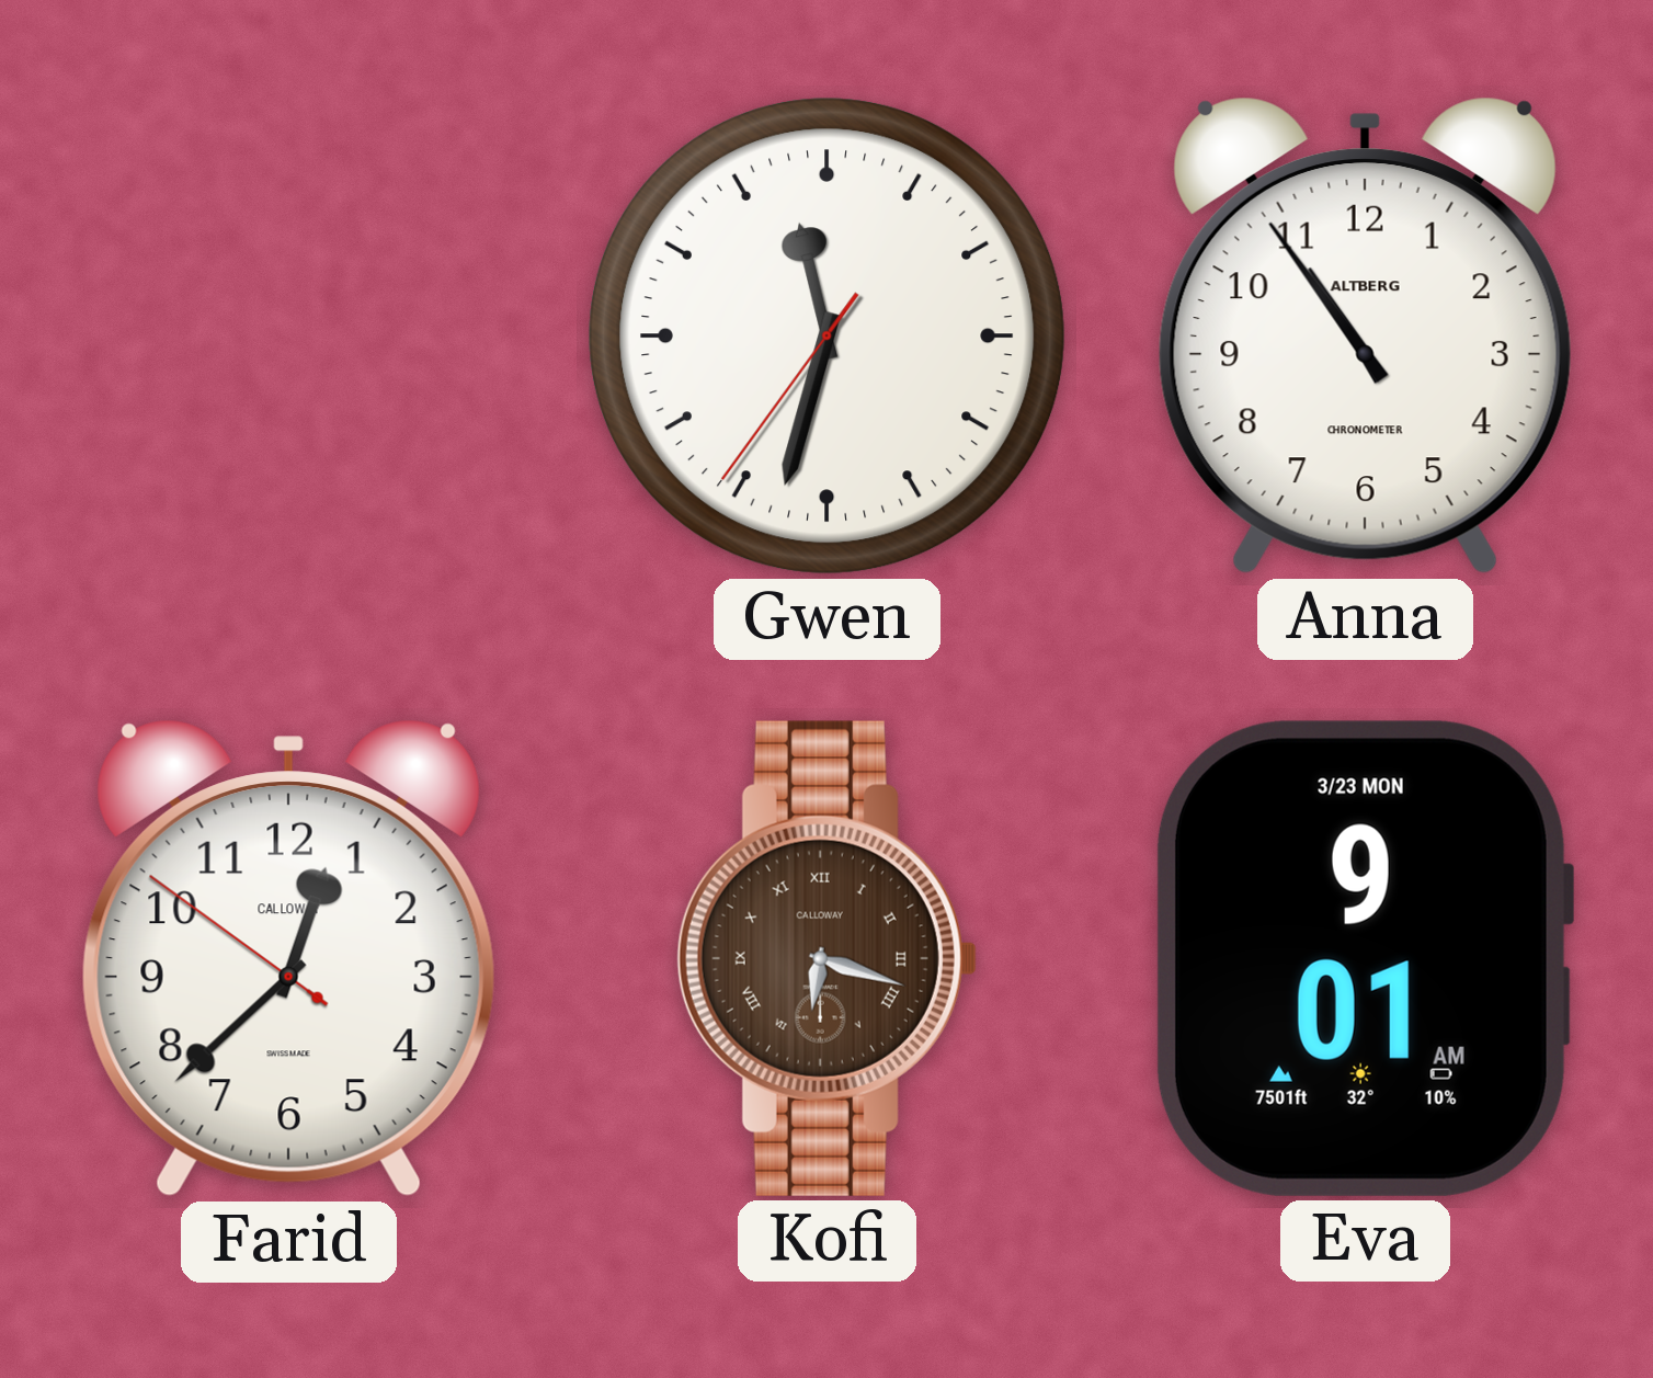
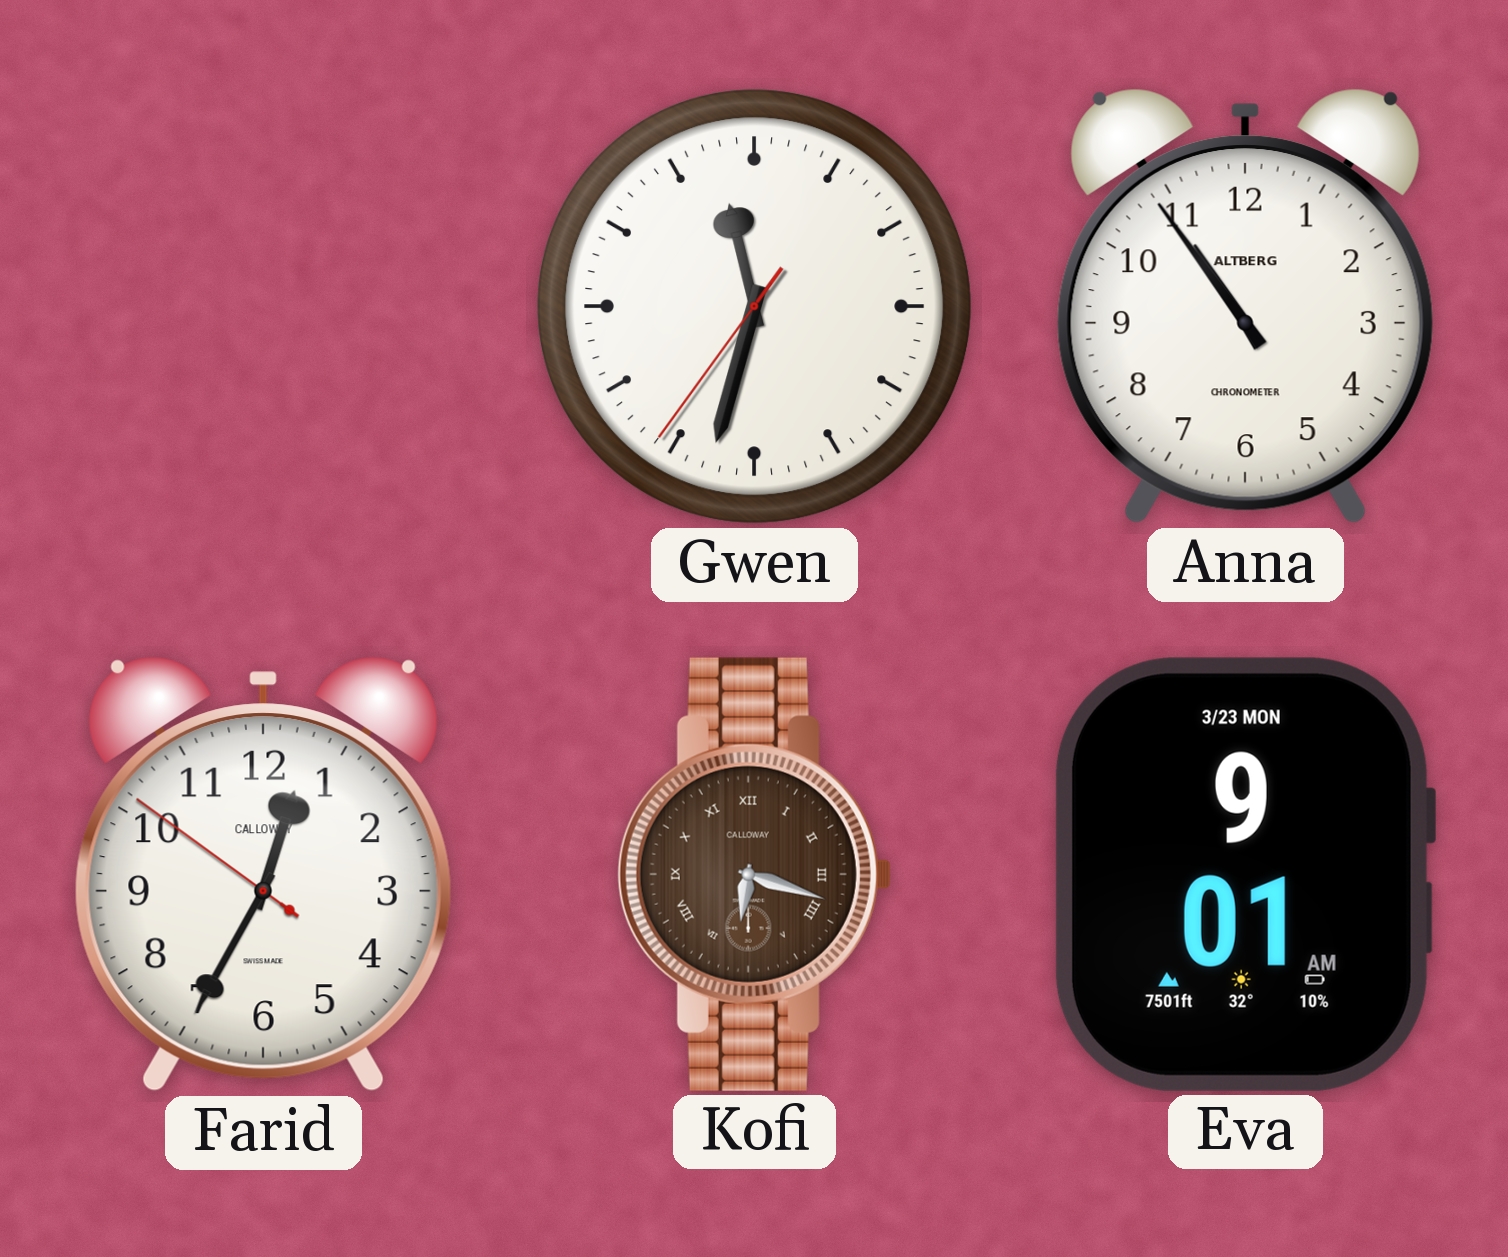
Farid: 12:37 -> 12:34 (263, 875)
